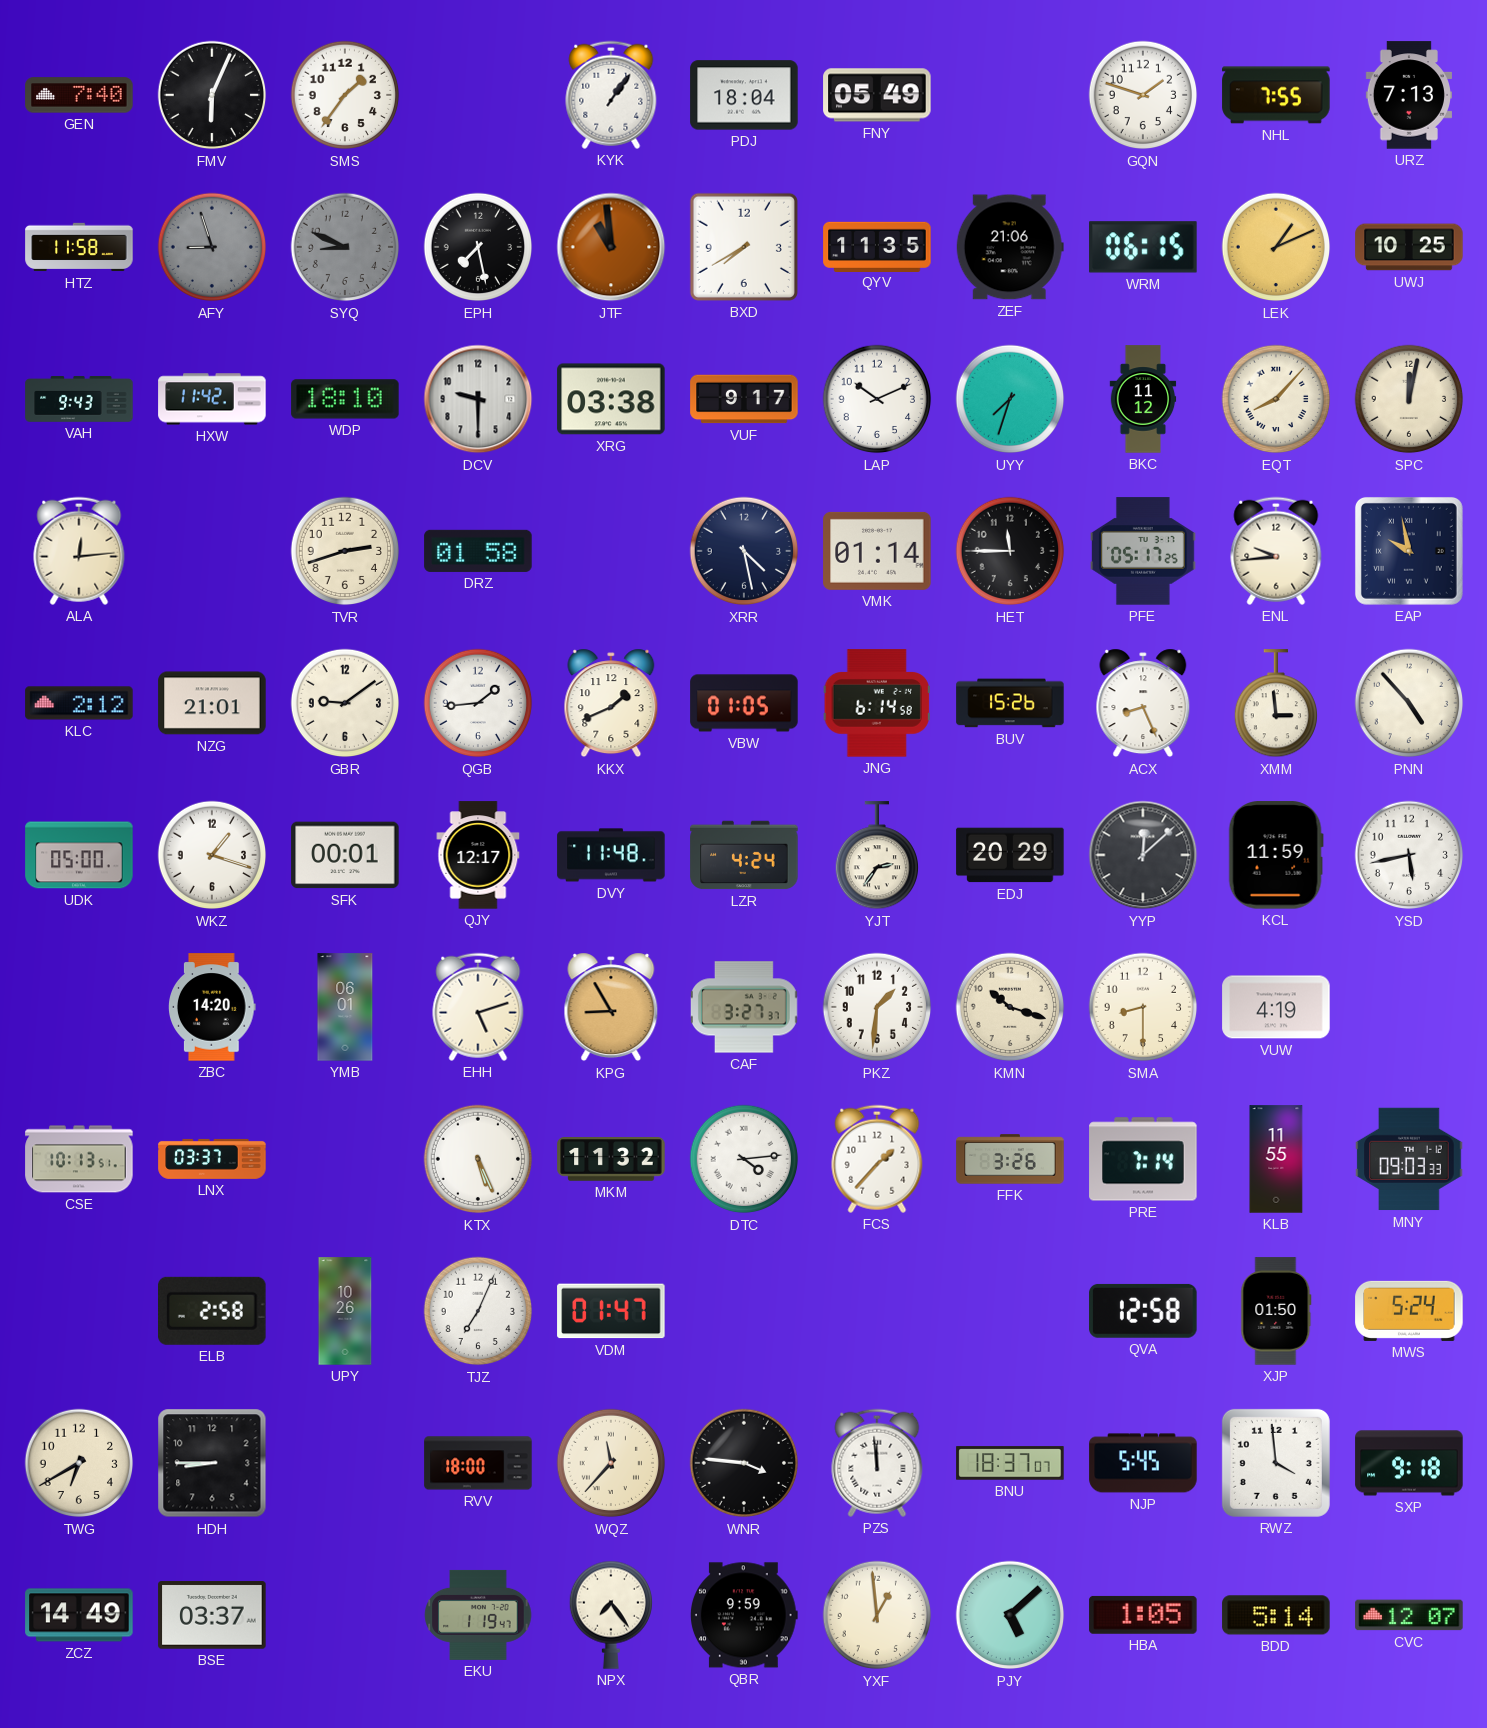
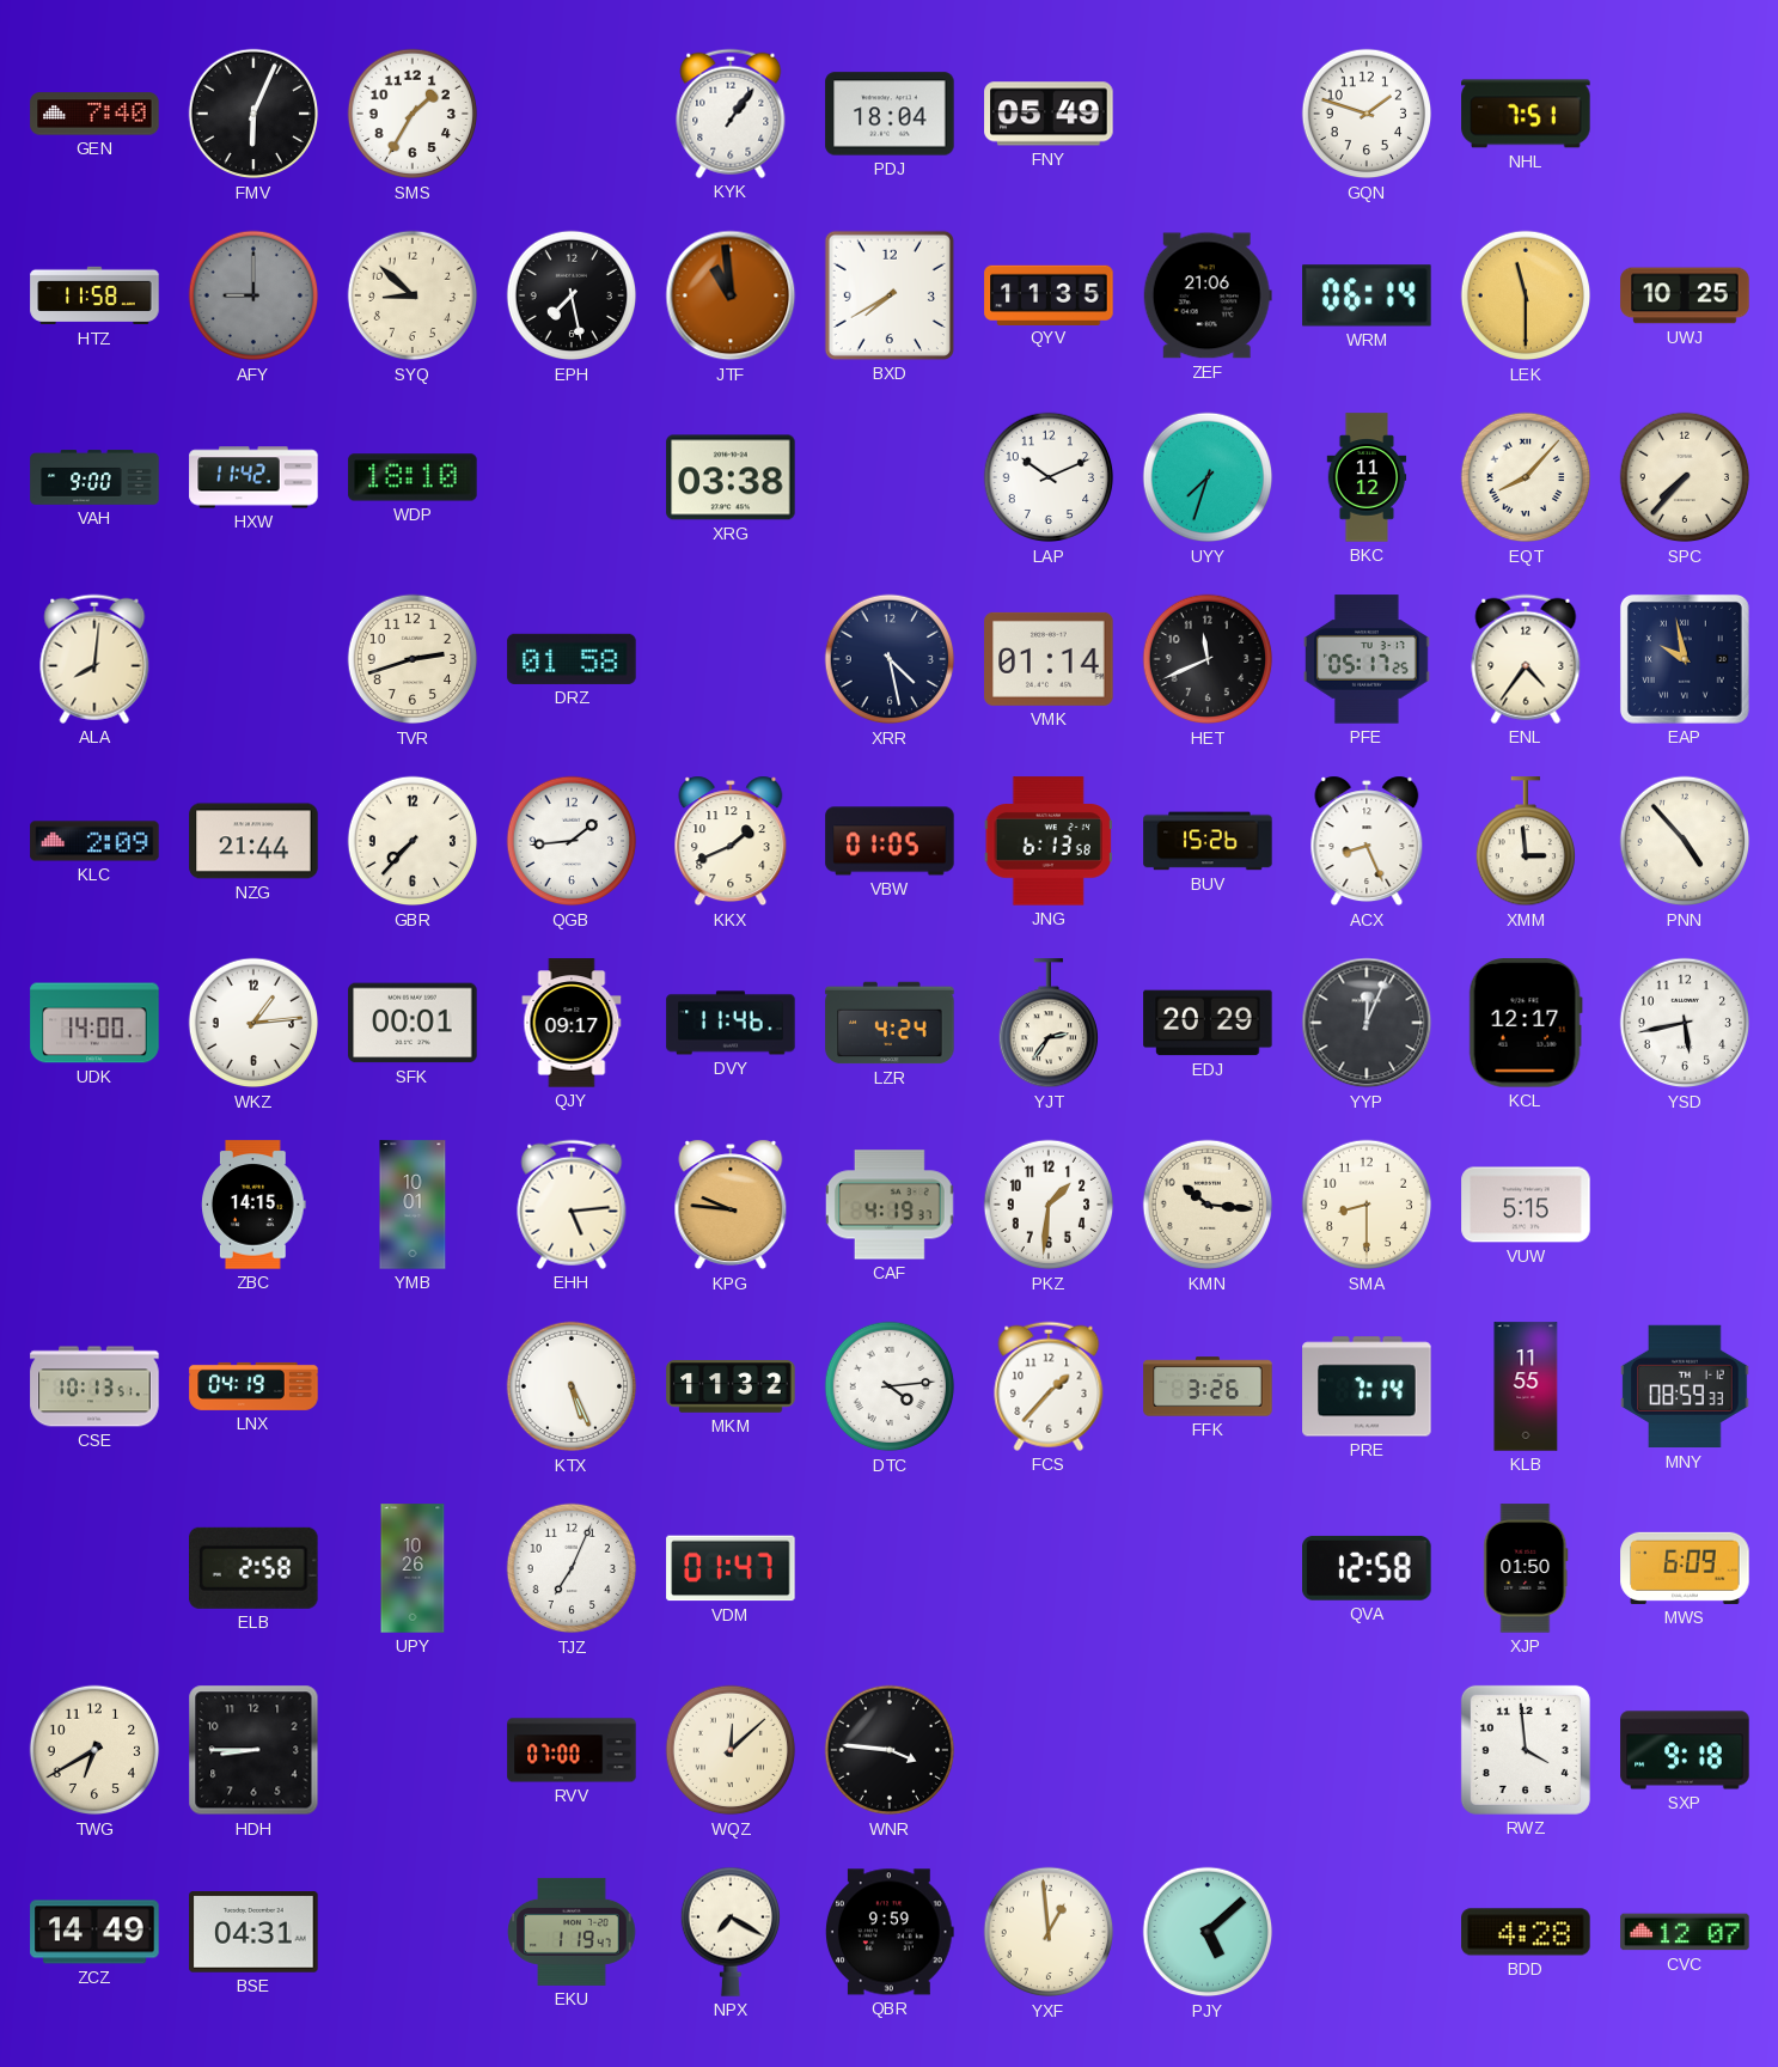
SMS: 1:36 -> 1:35 (413, 114)
NHL: 7:55 -> 7:51 (1526, 114)
URZ: 7:13 -> none (1408, 95)
AFY: 8:57 -> 9:00 (253, 295)
SYQ: 8:49 -> 8:52 (413, 295)
SYQ dial: grey -> cream (413, 295)
WRM: 06:15 -> 06:14 (1367, 295)
LEK: 1:11 -> 11:30 (1526, 295)
VAH: 9:43 -> 9:00 (94, 477)
DCV: 9:30 -> none (478, 399)
VUF: 9:17 -> none (744, 399)
SPC: 12:02 -> 7:37 (1685, 477)
ALA: 12:14 -> 8:01 (94, 659)
HET: 11:45 -> 11:41 (1208, 659)
ENL: 9:44 -> 4:36 (1526, 659)
KLC: 2:12 -> 2:09 (94, 841)
NZG: 21:01 -> 21:44 (253, 841)
GBR: 9:09 -> 7:37 (413, 841)
JNG: 6:14 -> 6:13 (1049, 841)
UDK: 05:00 -> 14:00 (94, 1023)
WKZ: 1:18 -> 1:14 (253, 1023)
QJY: 12:17 -> 09:17 (572, 1023)
DVY: 11:48 -> 11:46 (731, 1023)
YYP: 12:08 -> 12:04 (1367, 1023)
KCL: 11:59 -> 12:17 (1526, 1023)
ZBC: 14:20 -> 14:15 (255, 1205)
YMB: 06:01 -> 10:01 (413, 1205)
EHH: 5:12 -> 5:14 (572, 1205)
KPG: 8:55 -> 9:46 (731, 1205)
CAF: 3:27 -> 4:19 (891, 1205)
KMN: 10:18 -> 10:16 (1208, 1205)
VUW: 4:19 -> 5:15 (1526, 1205)
LNX: 03:37 -> 04:19 (253, 1386)
MNY: 09:03 -> 08:59 (1685, 1386)
MWS: 5:24 -> 6:09 (1685, 1568)
RVV: 18:00 -> 07:00 (572, 1750)
WQZ: 11:37 -> 12:08 (731, 1750)
PZS: 11:59 -> none (877, 1463)
BNU: 18:37 -> none (1010, 1463)
NJP: 5:45 -> none (1143, 1463)
BSE: 03:37 -> 04:31 (253, 1932)
NPX: 7:24 -> 7:20 (729, 1932)
HBA: 1:05 -> none (1143, 1615)
BDD: 5:14 -> 4:28 (1526, 1932)
